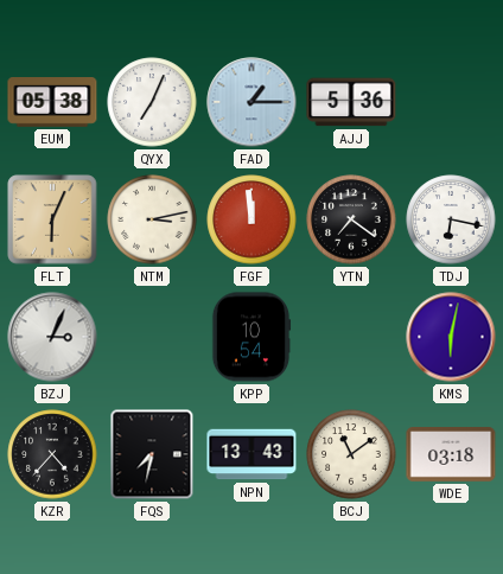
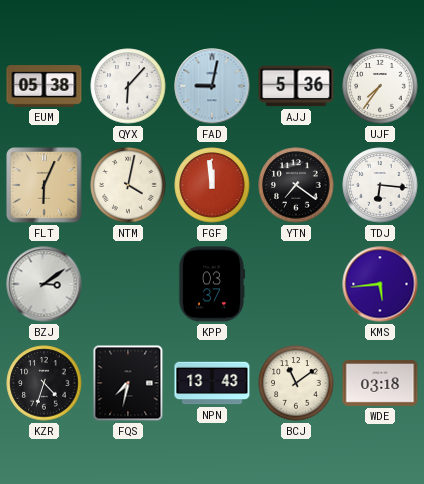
QYX: 7:04 -> 6:07 (128, 86)
FAD: 1:15 -> 9:02 (212, 86)
UJF: none -> 7:36 (380, 86)
NTM: 3:13 -> 4:02 (128, 185)
TDJ: 6:17 -> 6:16 (380, 185)
BZJ: 3:04 -> 3:09 (44, 284)
KPP: 10:54 -> 03:37 (212, 284)
KMS: 6:02 -> 5:44 (380, 284)
KZR: 4:37 -> 4:33 (44, 383)
